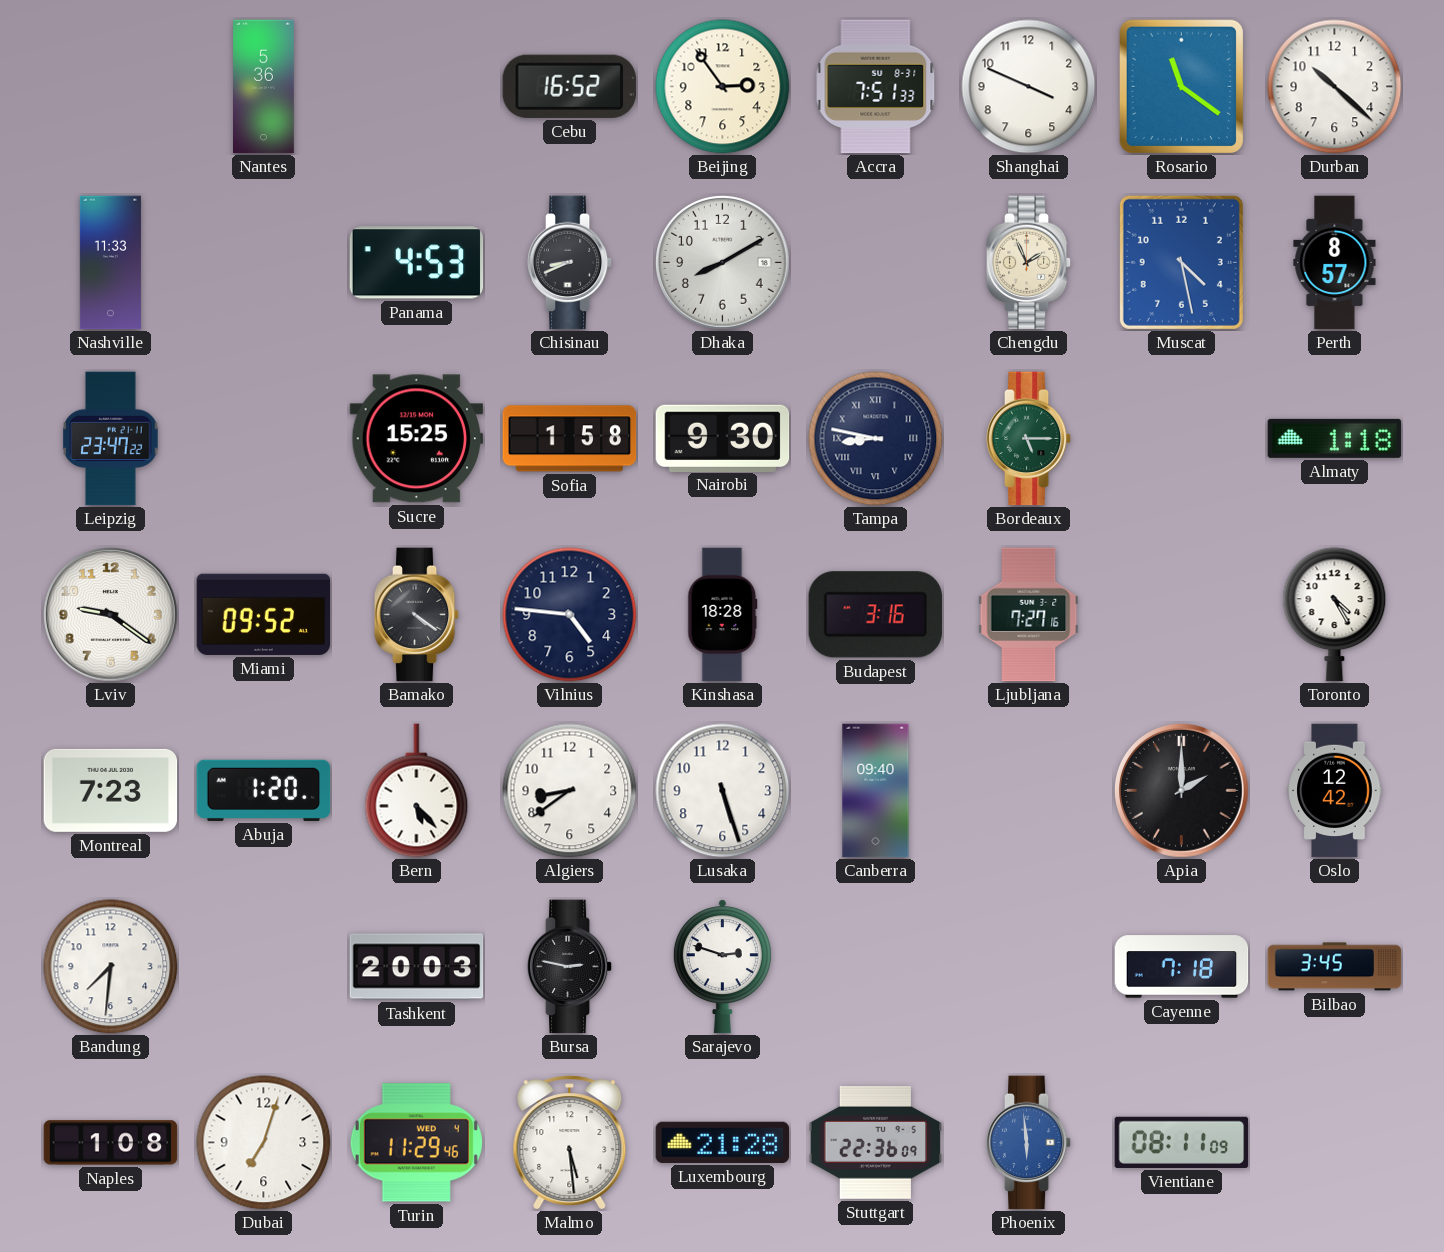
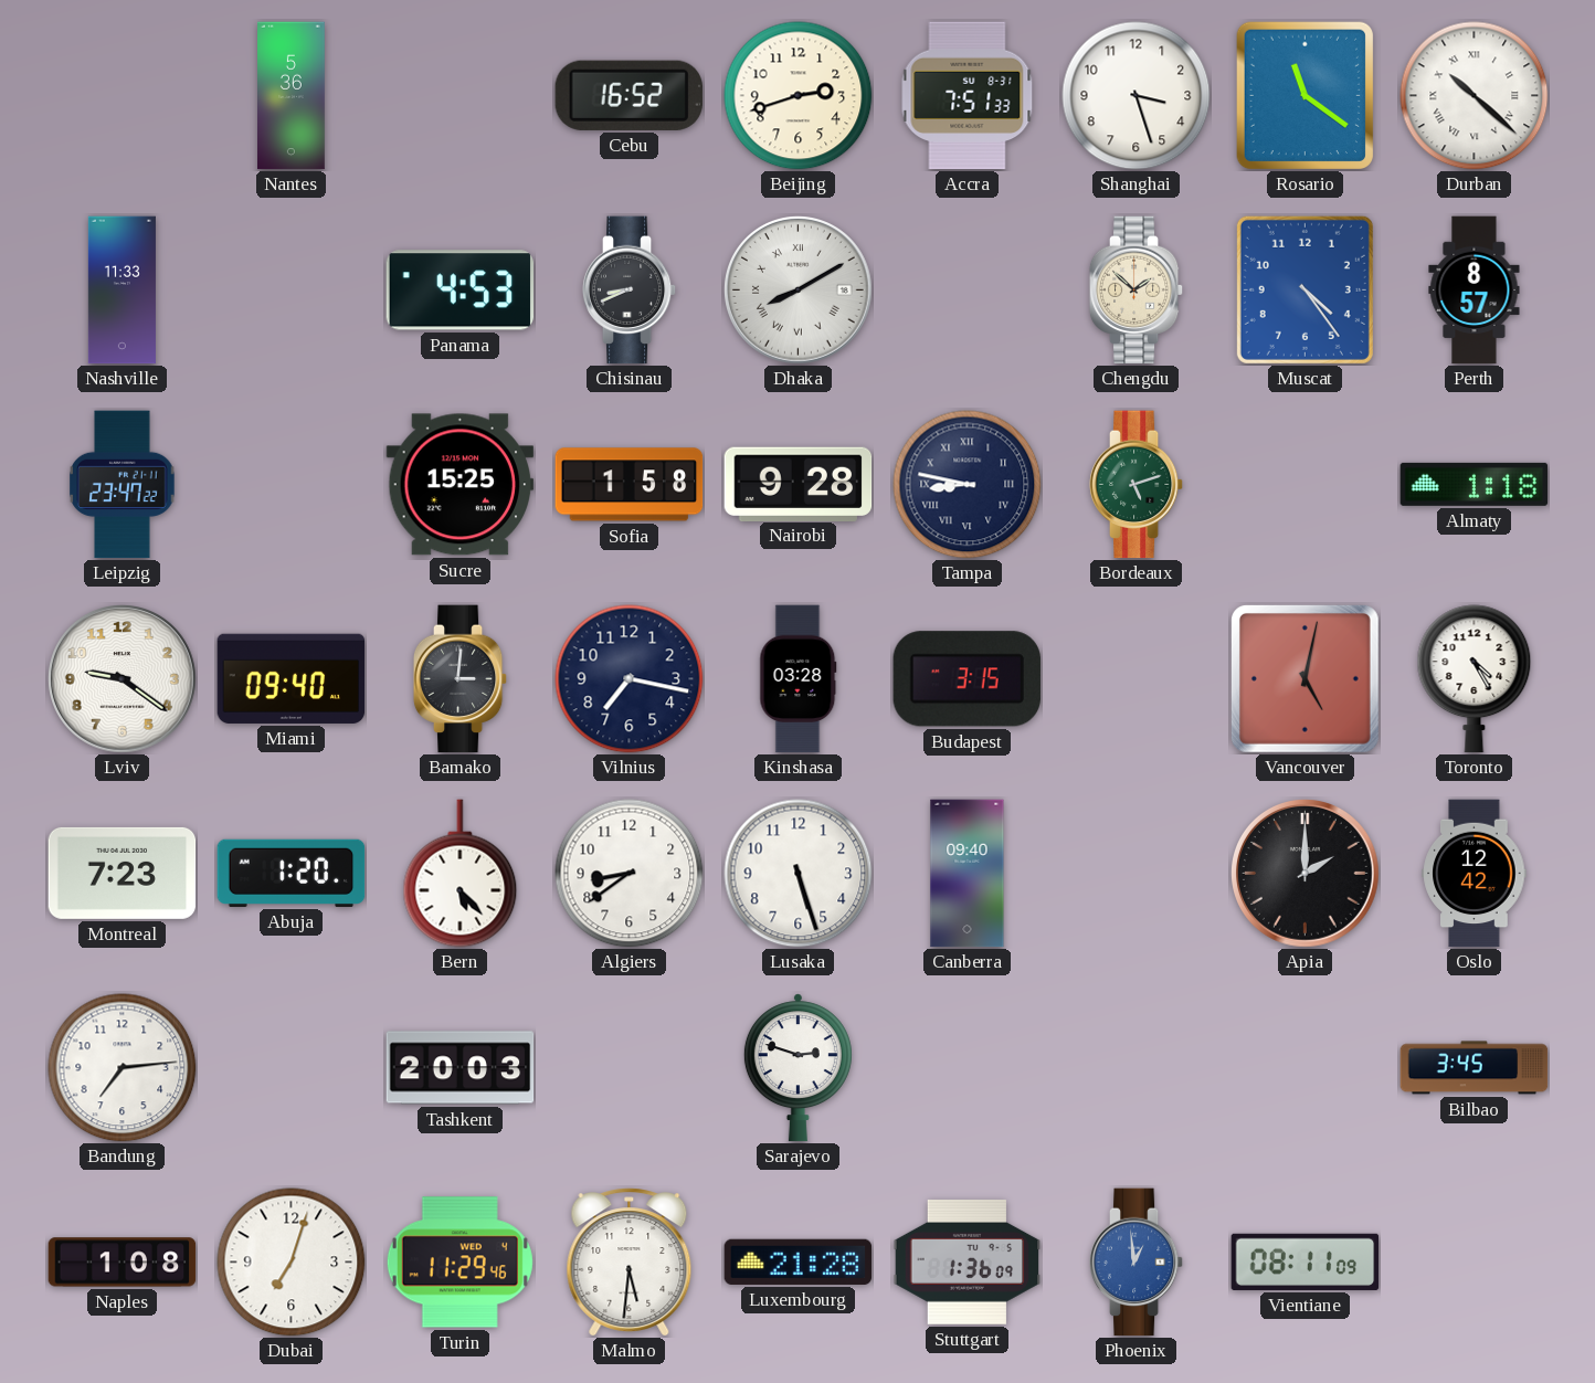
Beijing: 2:54 -> 2:42 (799, 96)
Shanghai: 3:49 -> 3:27 (1137, 96)
Durban numerals: Arabic -> Roman (1475, 96)
Dhaka numerals: Arabic -> Roman (799, 291)
Chengdu: 1:56 -> 1:52 (1137, 291)
Muscat: 4:28 -> 4:24 (1304, 289)
Nairobi: 9:30 -> 9:28 (799, 484)
Bordeaux: 5:15 -> 5:12 (1137, 485)
Miami: 09:52 -> 09:40 (292, 678)
Bamako: 4:21 -> 3:01 (461, 679)
Vilnius: 4:46 -> 7:17 (630, 679)
Kinshasa: 18:28 -> 03:28 (799, 679)
Budapest: 3:16 -> 3:15 (966, 679)
Ljubljana: 7:27 -> none (1029, 615)
Vancouver: none -> 5:02 (1304, 678)
Bandung: 7:31 -> 7:14 (123, 1068)
Bursa: 2:47 -> none (570, 967)
Cayenne: 7:18 -> none (1182, 967)
Malmo: 5:29 -> 5:31 (630, 1263)
Stuttgart: 22:36 -> 1:36 (968, 1261)
Phoenix: 5:59 -> 12:59 (1137, 1263)
